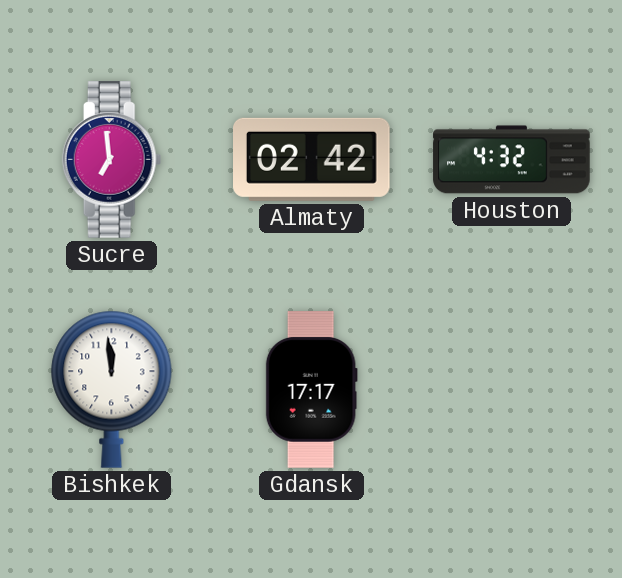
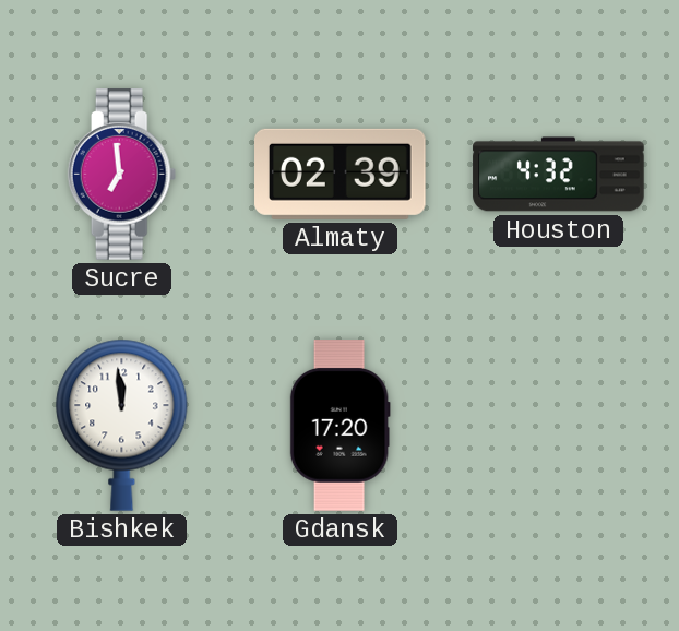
Almaty: 02:42 -> 02:39 (341, 174)
Gdansk: 17:17 -> 17:20 (339, 426)
